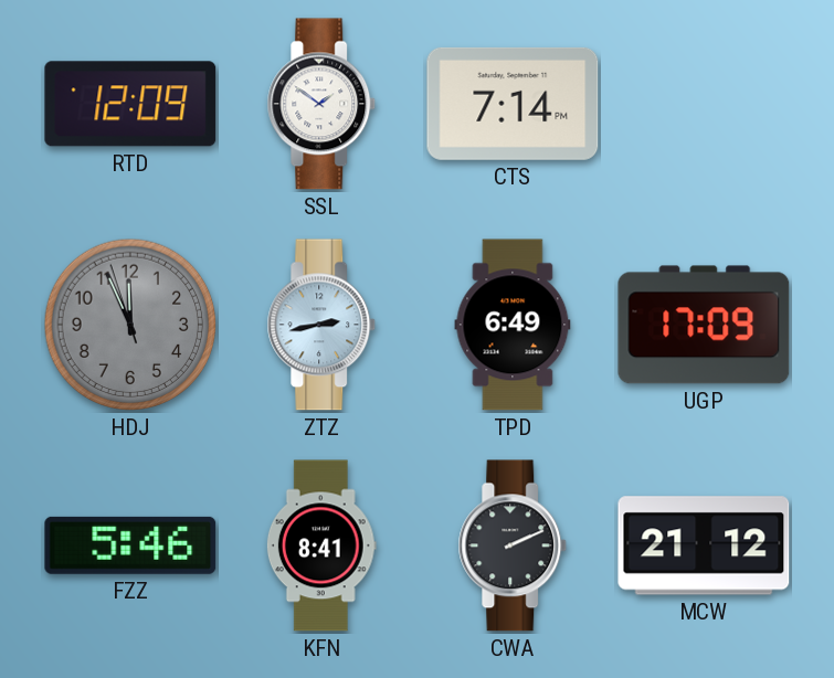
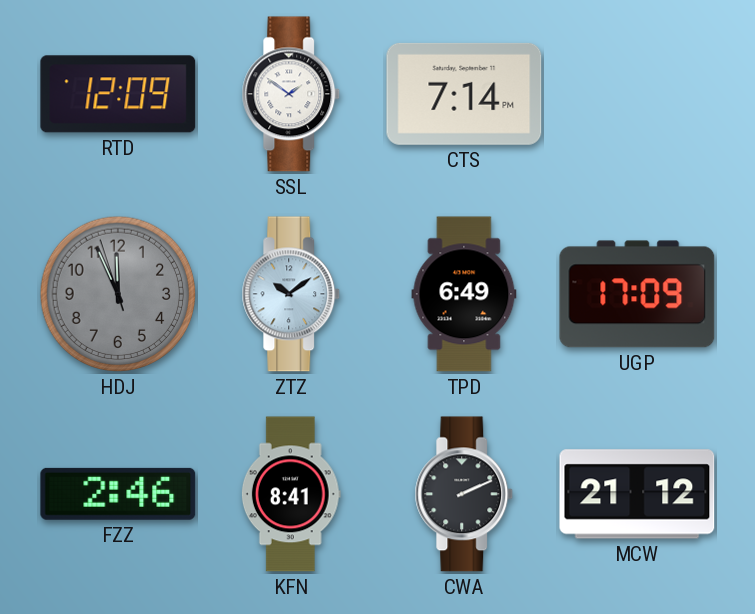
ZTZ: 2:43 -> 10:09 (291, 294)
FZZ: 5:46 -> 2:46 (118, 494)
